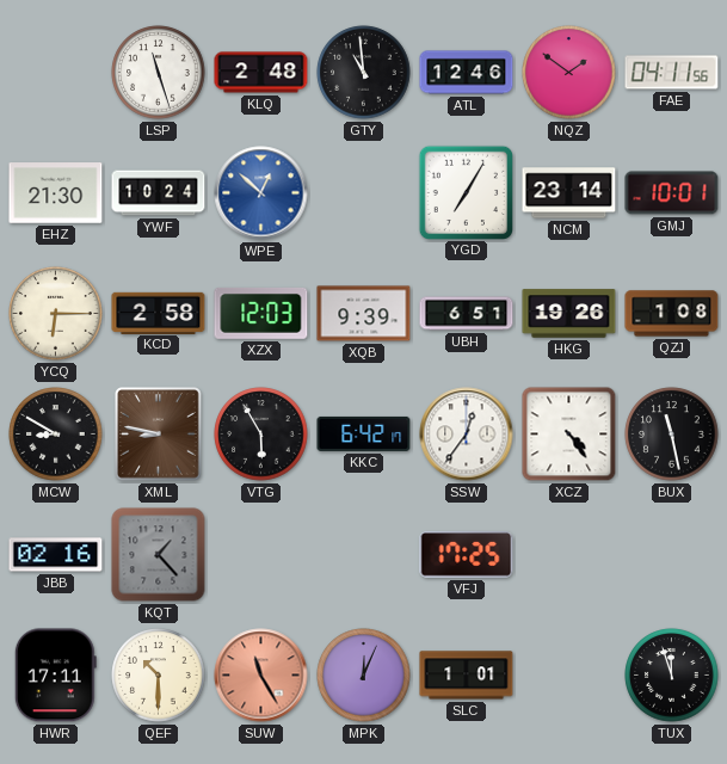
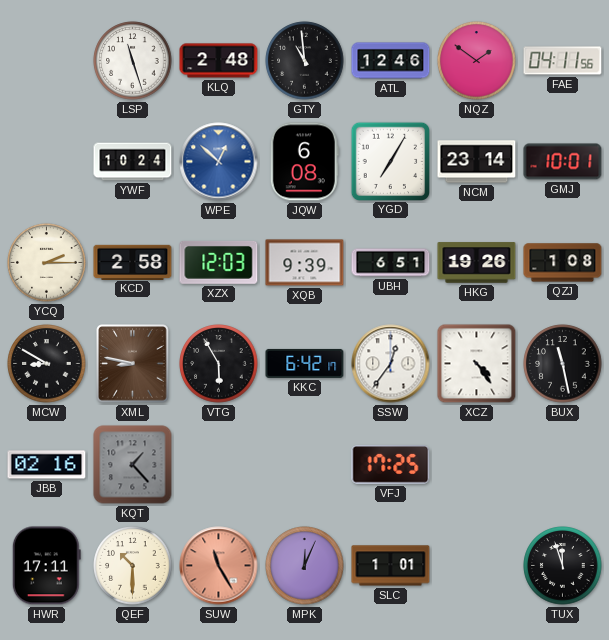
EHZ: 21:30 -> none (56, 193)
JQW: none -> 6:08 (304, 162)
YCQ: 6:15 -> 2:15 (47, 263)
